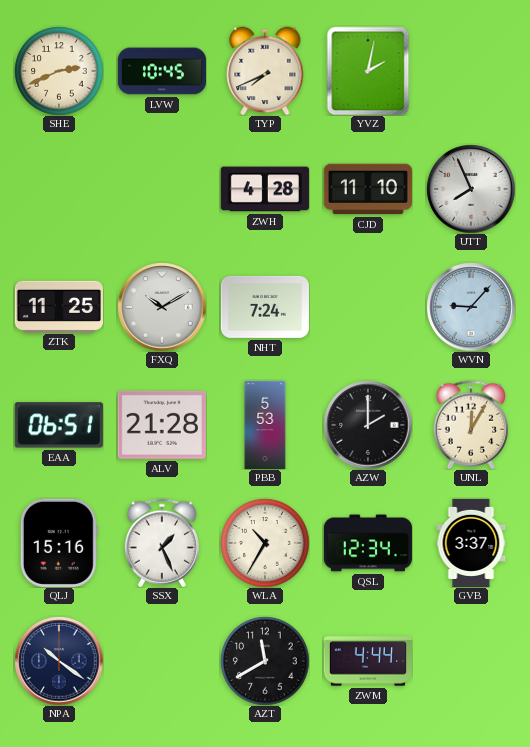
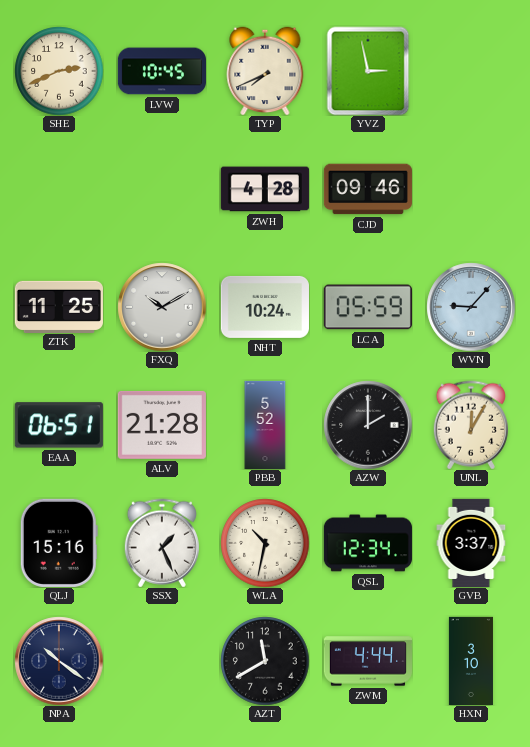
YVZ: 2:02 -> 2:58 (368, 71)
CJD: 11:10 -> 09:46 (368, 189)
UTT: 7:56 -> none (471, 189)
NHT: 7:24 -> 10:24 (265, 307)
LCA: none -> 05:59 (368, 307)
PBB: 5:53 -> 5:52 (265, 424)
WLA: 10:35 -> 10:32 (265, 543)
HXN: none -> 3:10 (471, 660)
